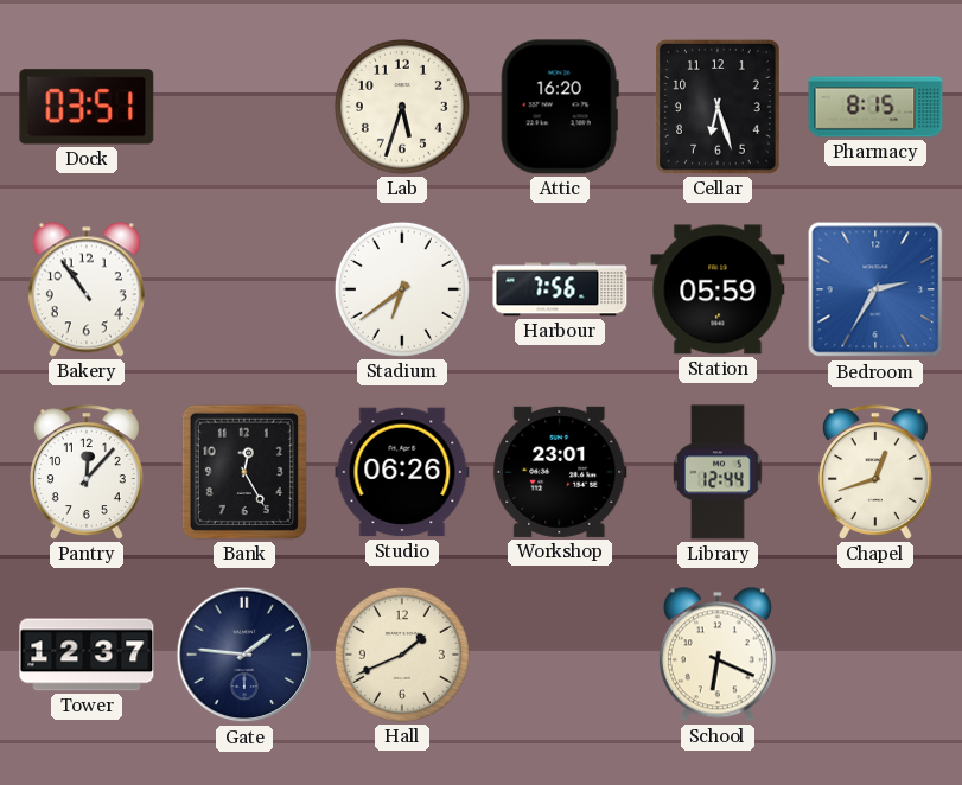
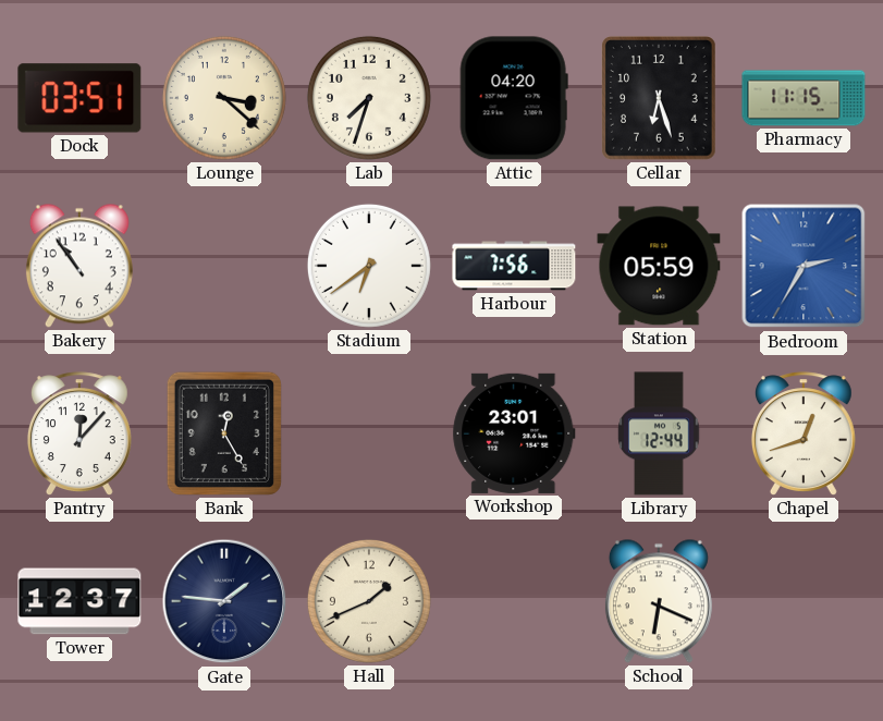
Lounge: none -> 3:22 (224, 98)
Lab: 5:33 -> 7:33 (369, 98)
Attic: 16:20 -> 04:20 (514, 98)
Pharmacy: 8:15 -> 11:15 (804, 98)
Studio: 06:26 -> none (402, 472)
